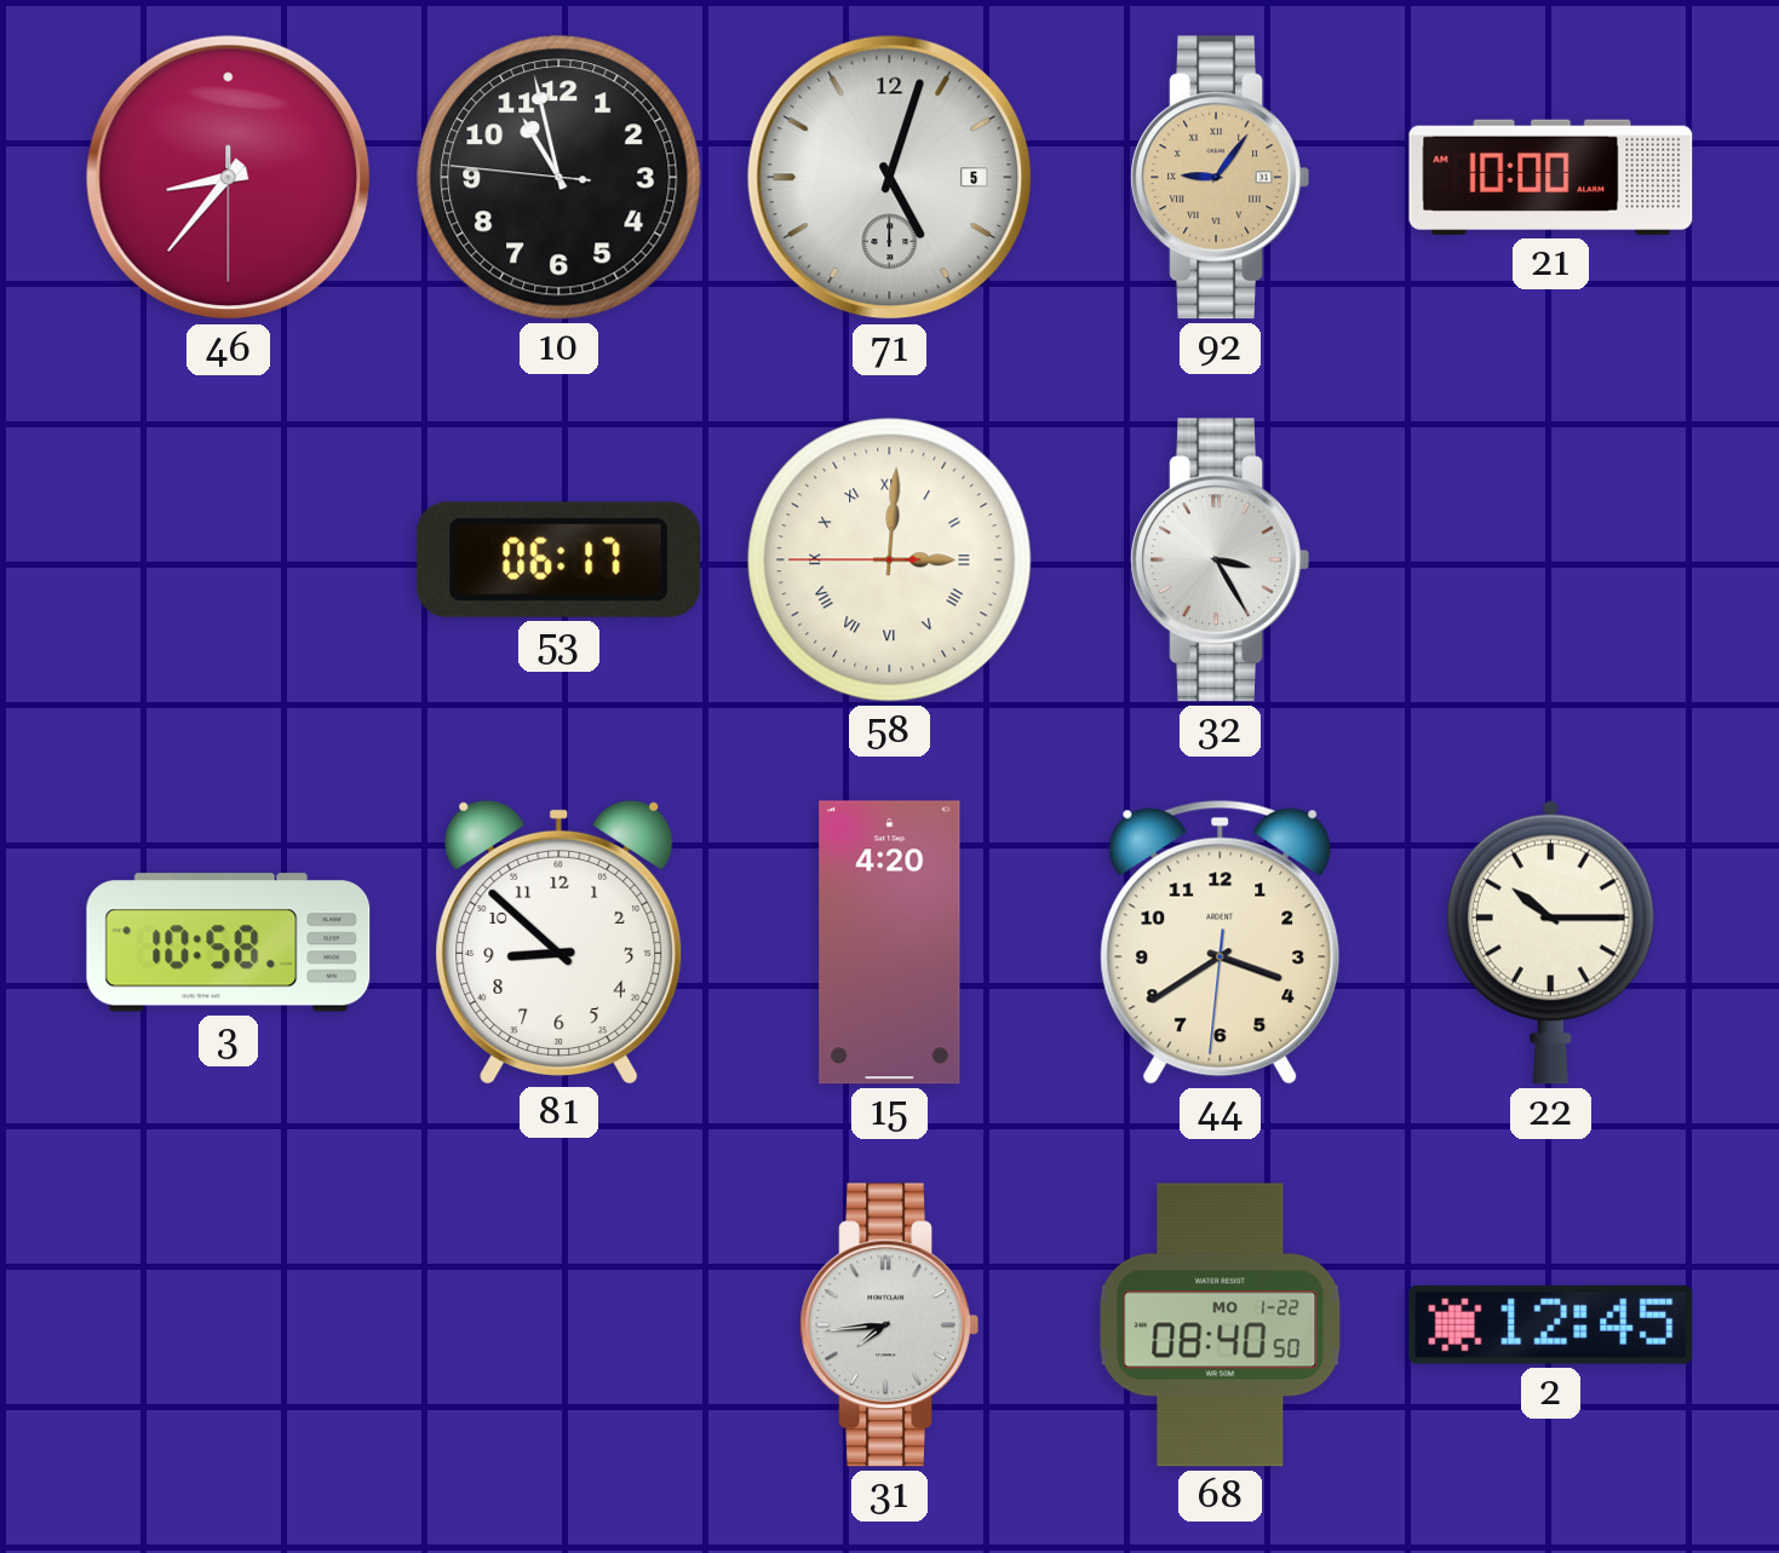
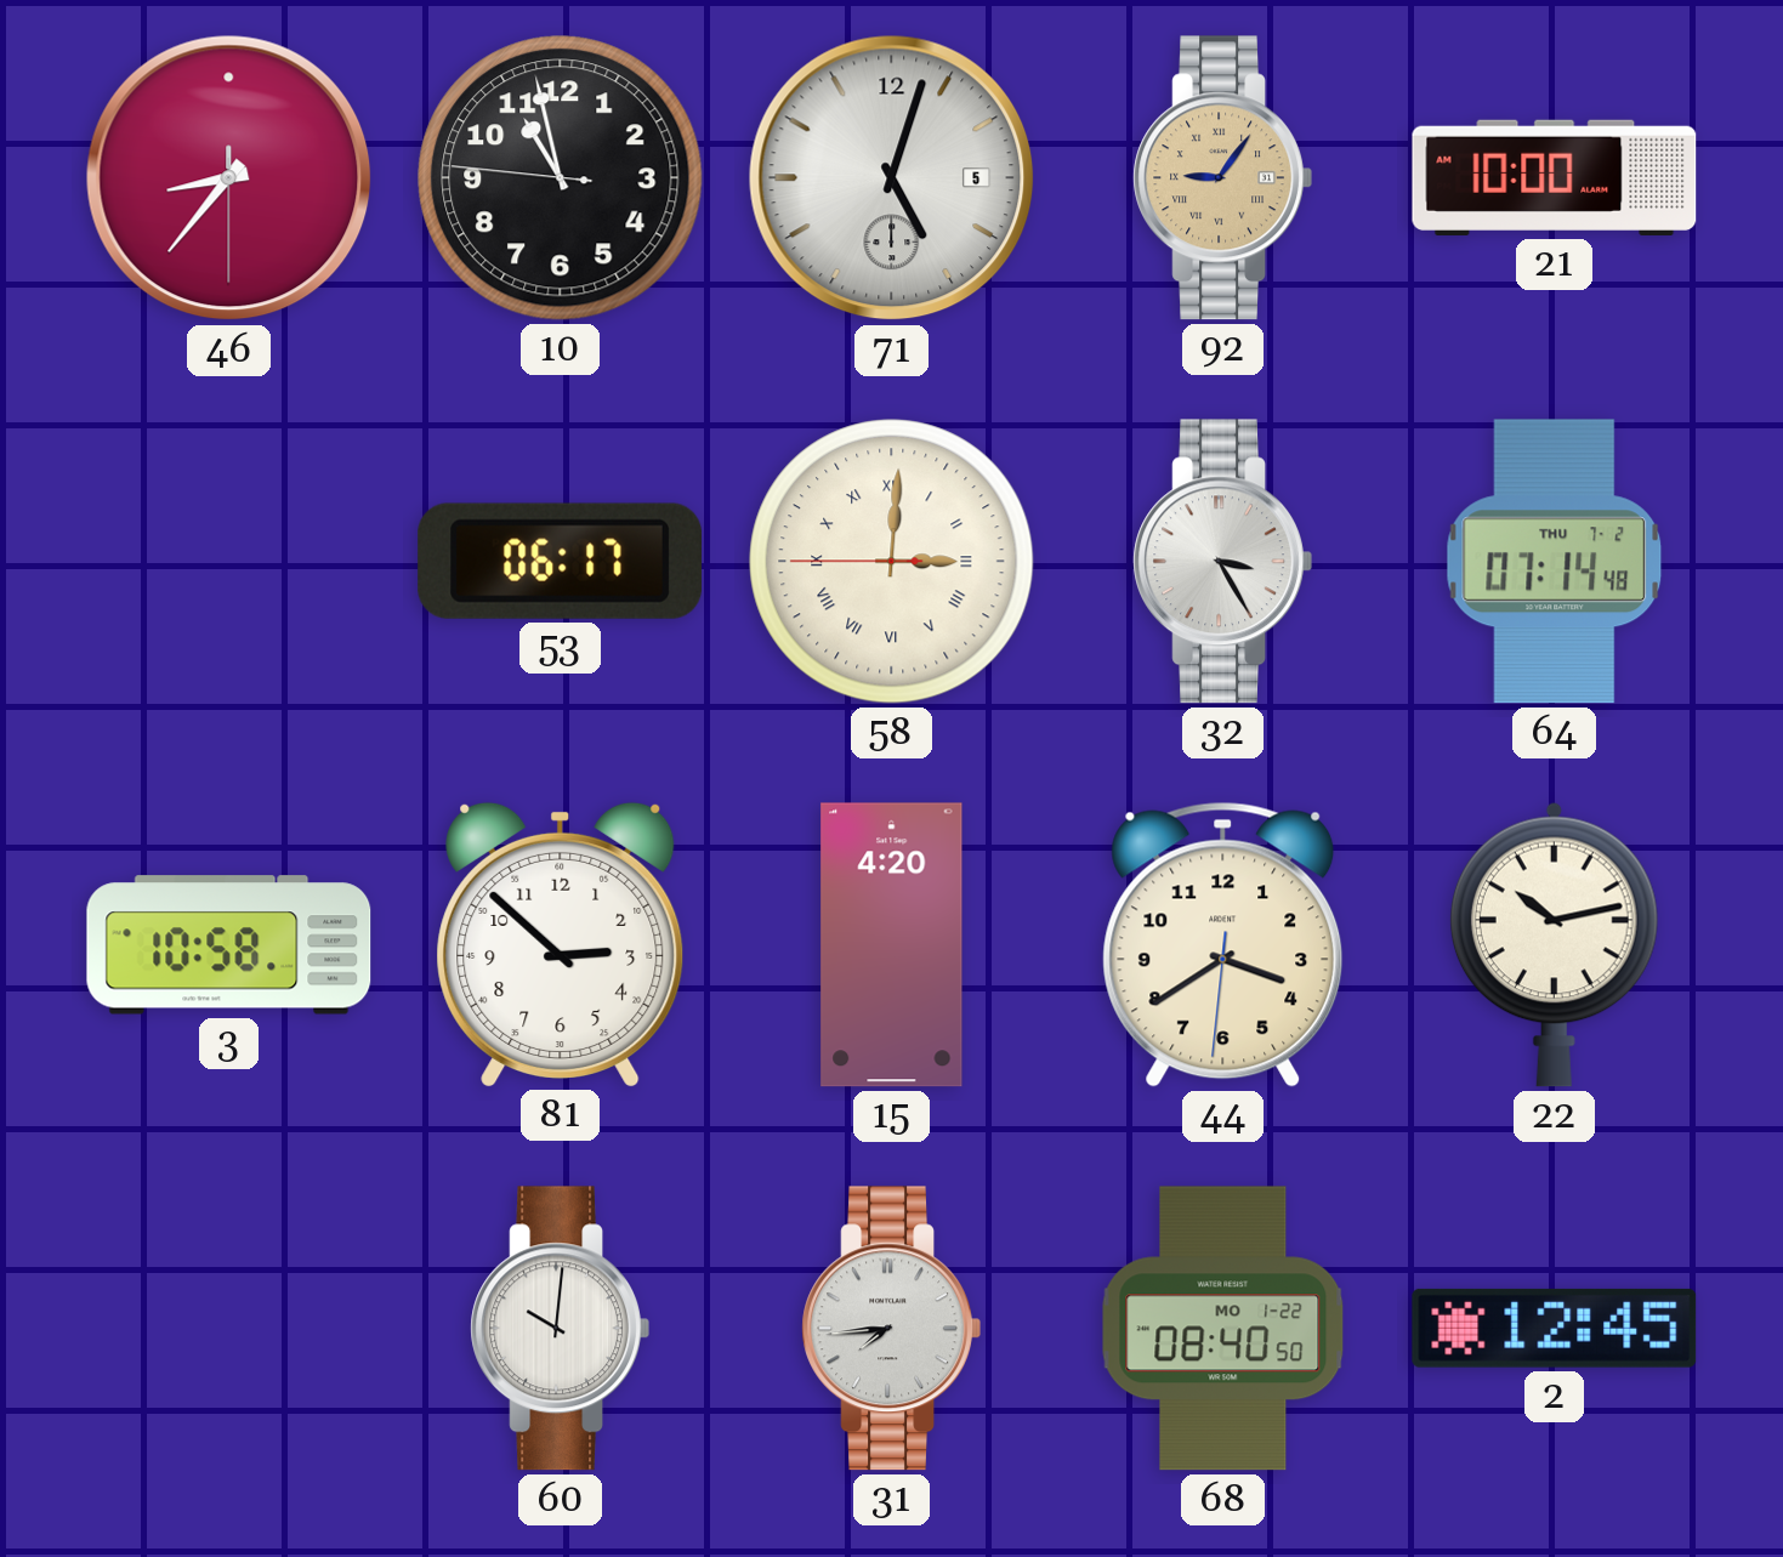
64: none -> 07:14 (1555, 562)
81: 8:52 -> 2:52 (561, 944)
22: 10:15 -> 10:13 (1554, 944)
60: none -> 10:01 (560, 1329)
